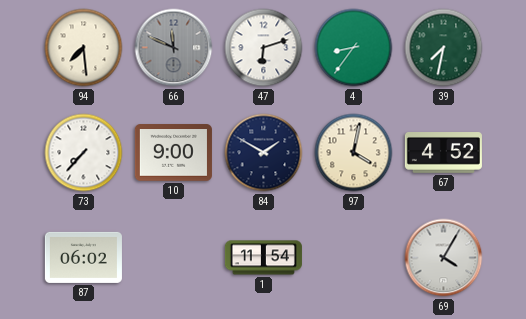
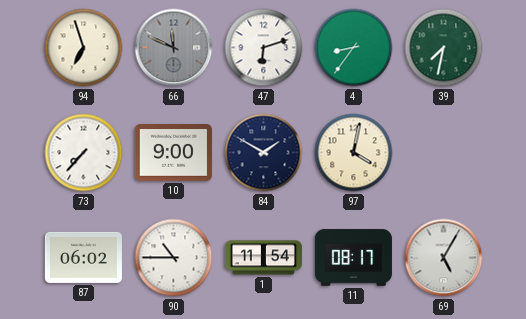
94: 7:29 -> 6:57 (84, 48)
67: 4:52 -> none (443, 153)
90: none -> 10:45 (174, 258)
11: none -> 08:17 (353, 258)
69: 4:05 -> 5:05 (444, 258)
